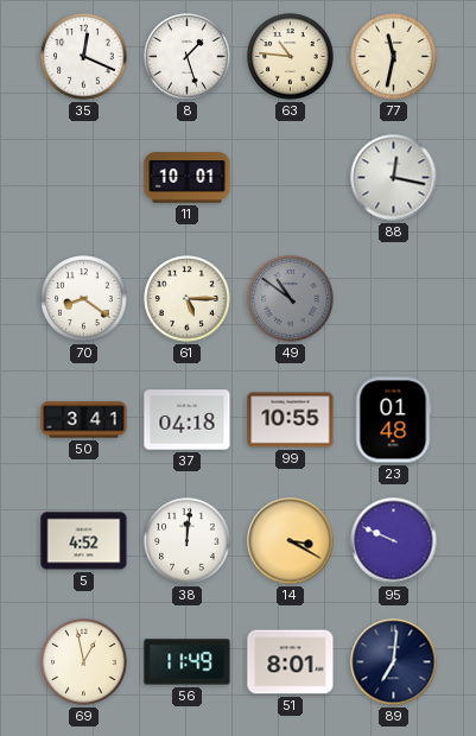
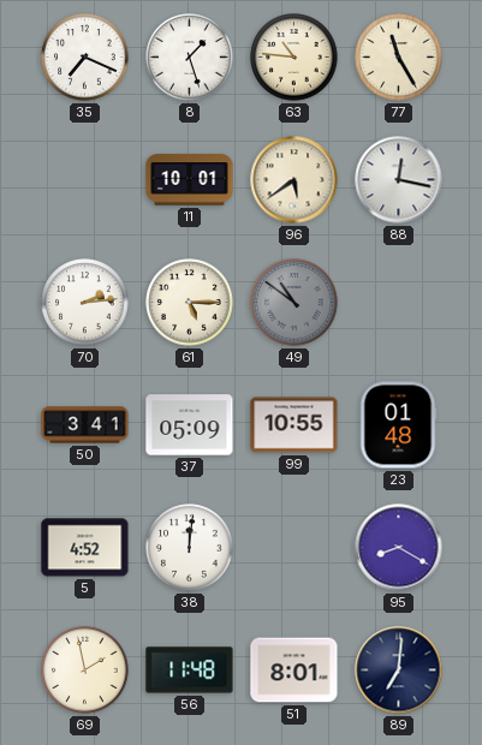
35: 12:19 -> 7:19 (85, 58)
77: 11:32 -> 11:25 (399, 58)
96: none -> 5:39 (294, 180)
70: 8:21 -> 2:14 (85, 303)
37: 04:18 -> 05:09 (190, 425)
14: 3:20 -> none (291, 541)
95: 9:49 -> 8:20 (399, 548)
69: 12:58 -> 1:58 (85, 670)
56: 11:49 -> 11:48 (190, 670)
